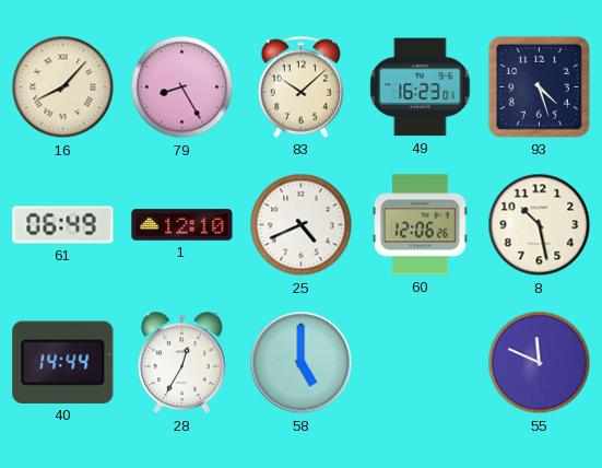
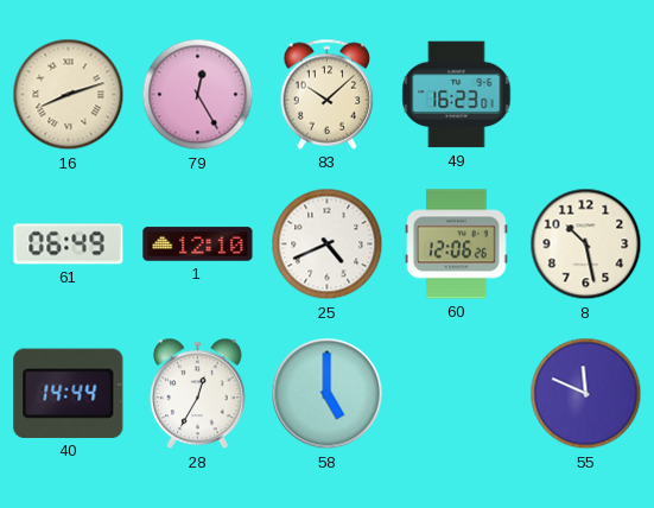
16: 8:07 -> 8:12 (69, 95)
79: 8:25 -> 12:25 (198, 95)
93: 4:27 -> none (539, 86)
